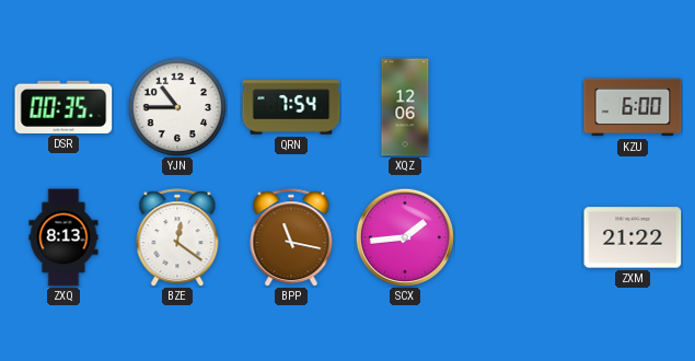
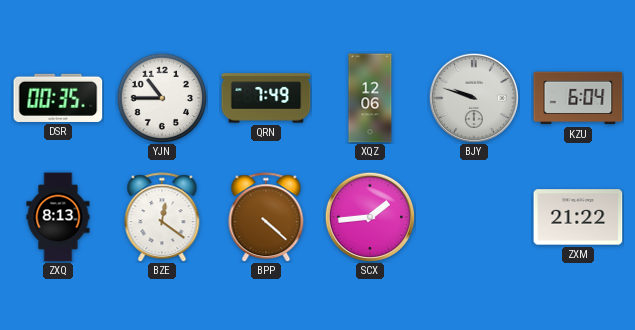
QRN: 7:54 -> 7:49 (266, 98)
BJY: none -> 9:48 (473, 97)
KZU: 6:00 -> 6:04 (578, 98)
BPP: 11:17 -> 4:22 (266, 217)
